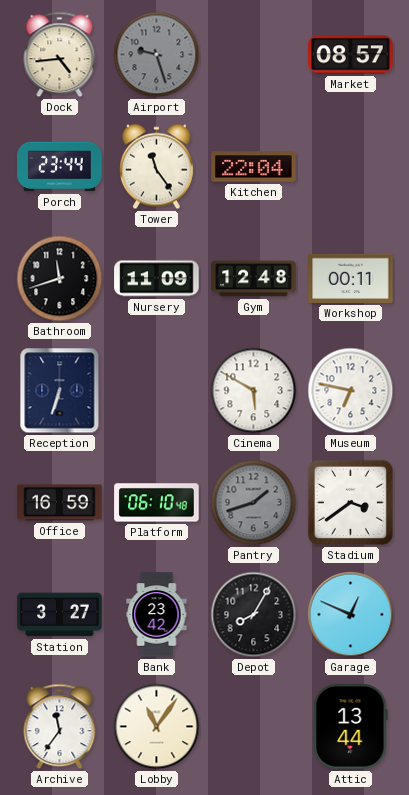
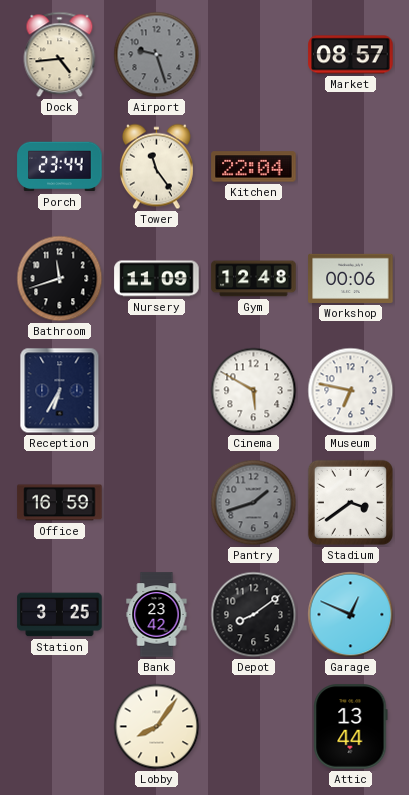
Workshop: 00:11 -> 00:06 (351, 278)
Reception: 6:33 -> 6:35 (60, 391)
Platform: 06:10 -> none (157, 503)
Station: 3:27 -> 3:25 (60, 615)
Depot: 8:05 -> 8:09 (254, 615)
Archive: 11:36 -> none (60, 727)
Lobby: 11:06 -> 8:06 (157, 727)
